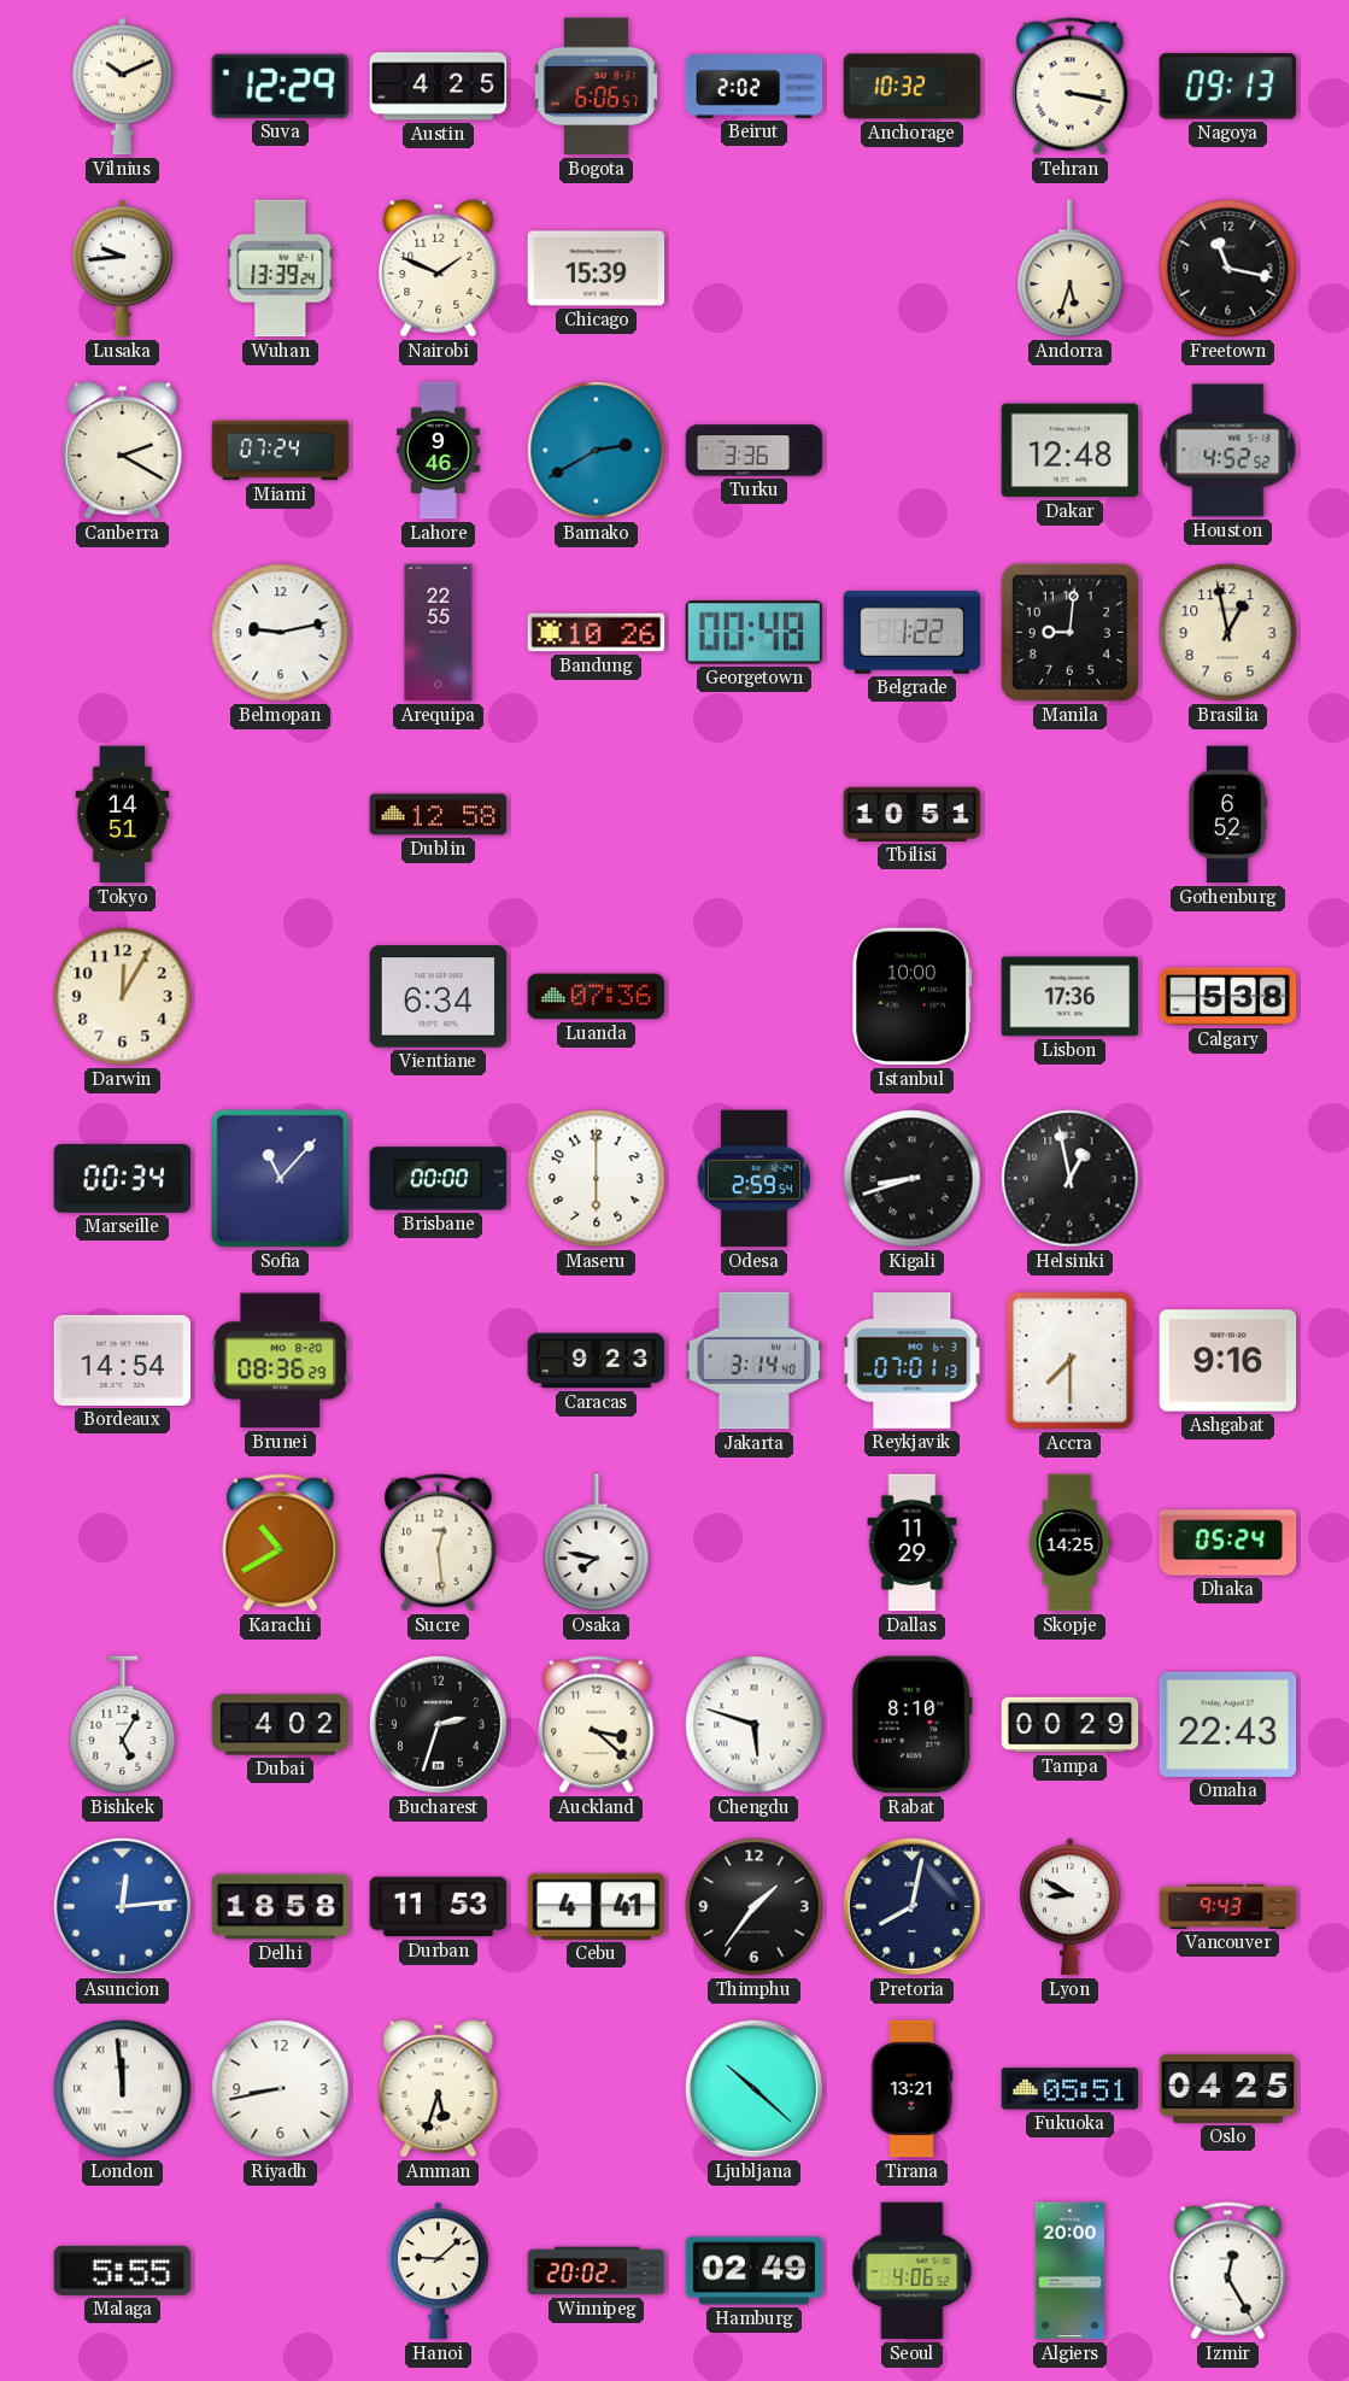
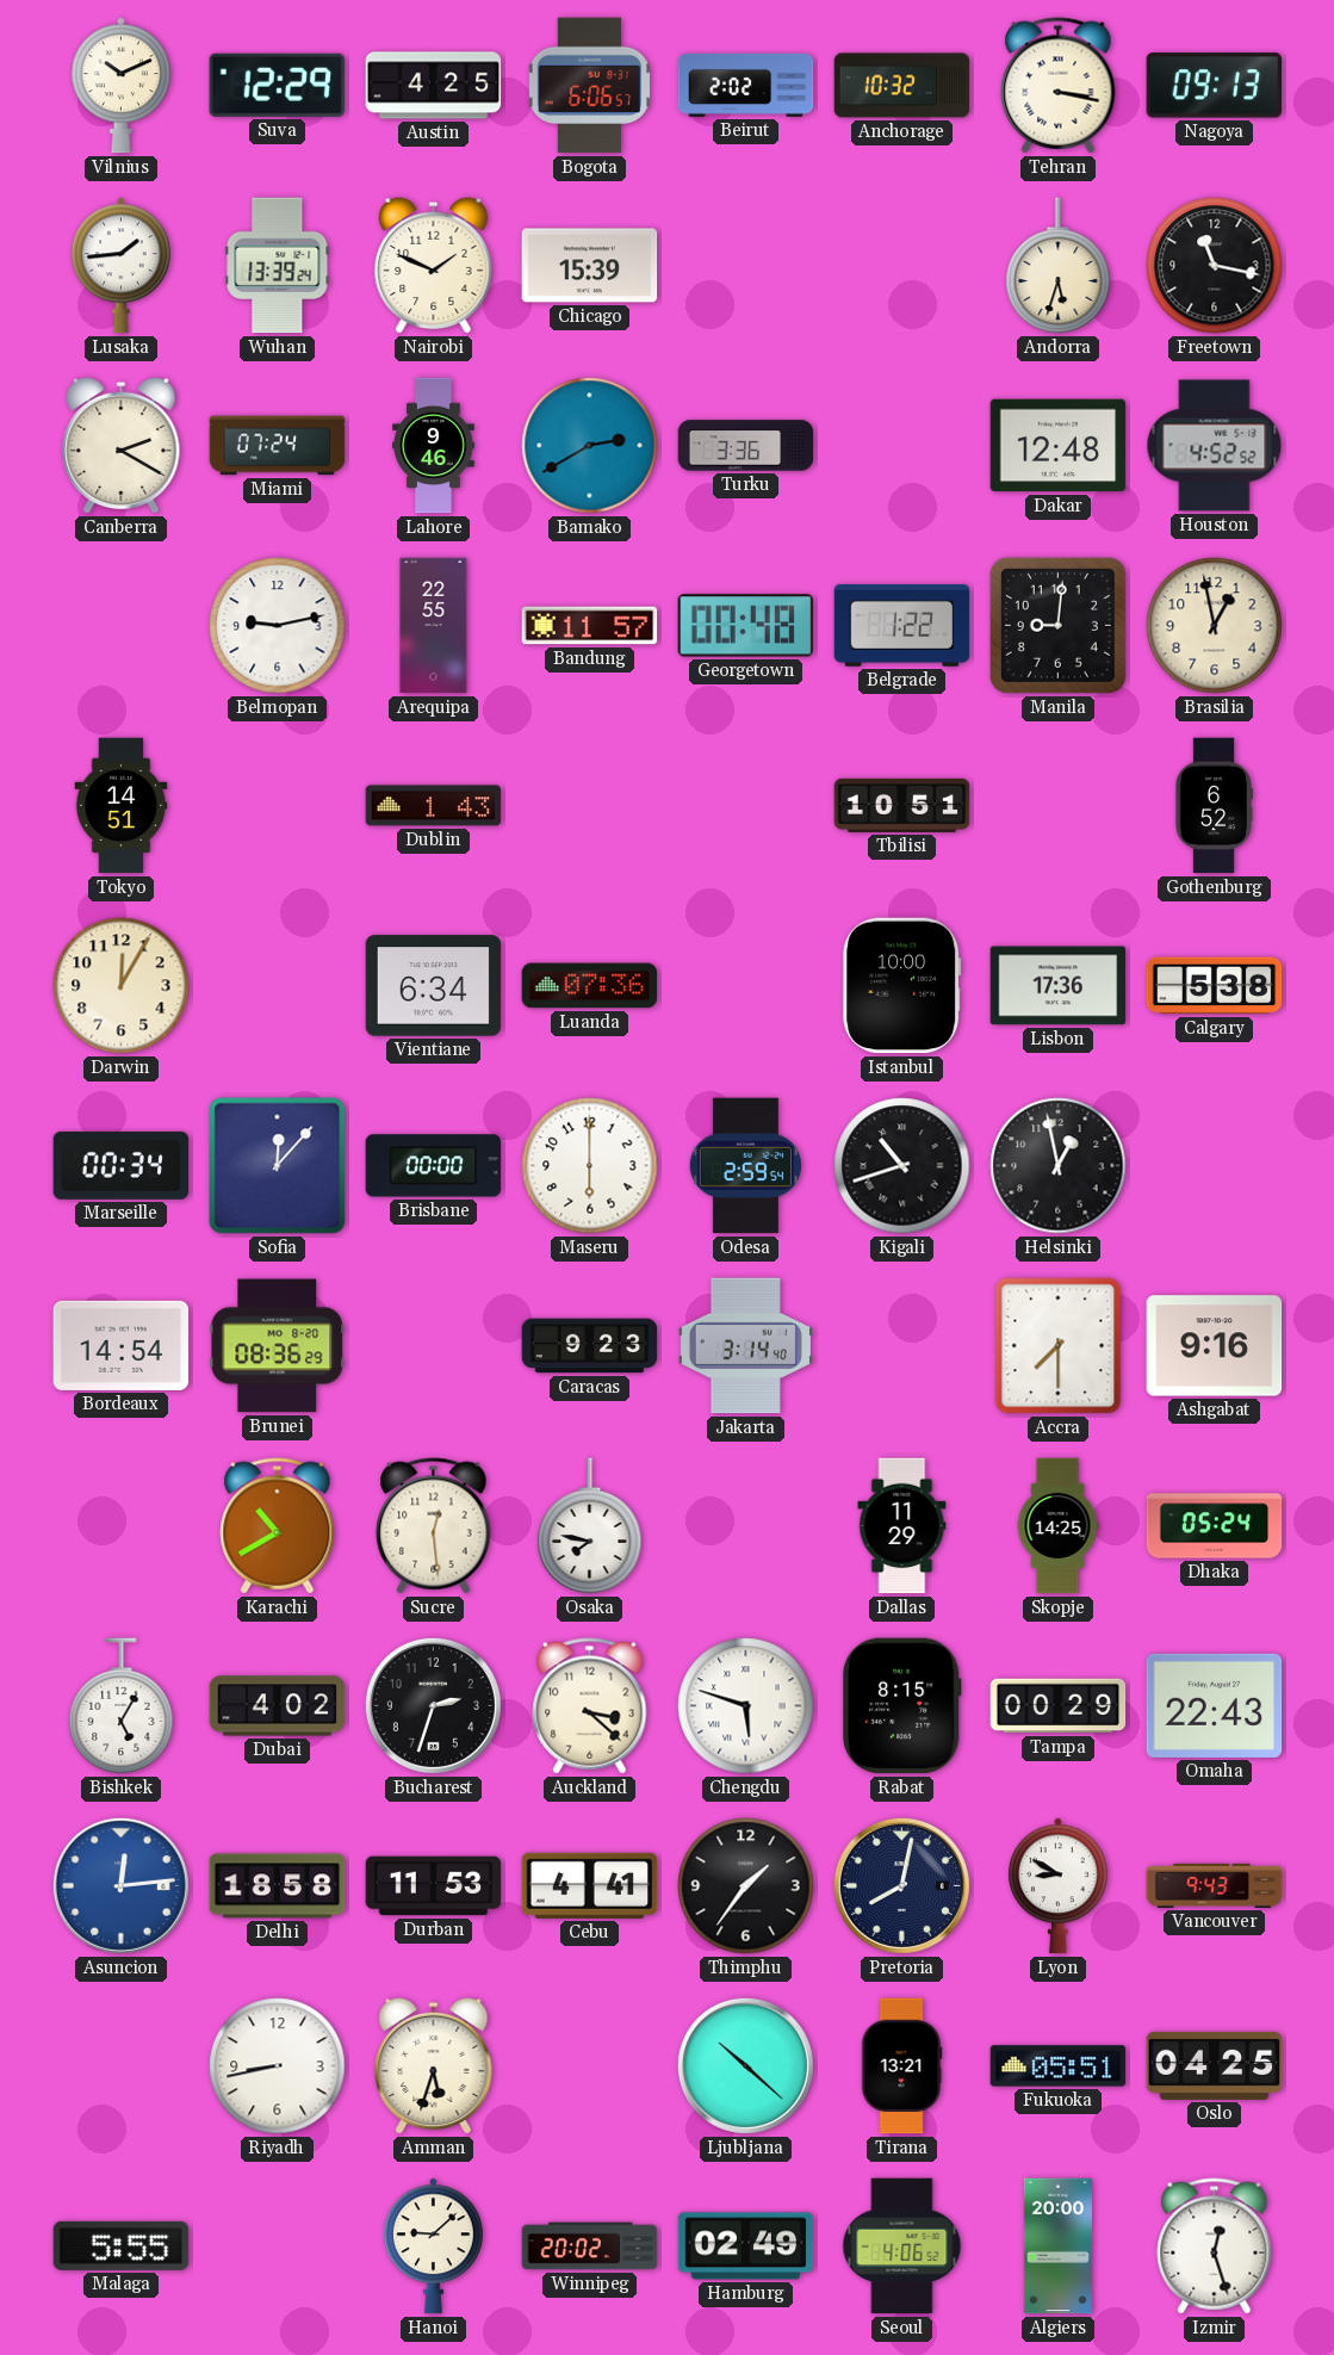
Lusaka: 9:44 -> 1:44 (122, 266)
Bandung: 10:26 -> 11:57 (590, 626)
Dublin: 12:58 -> 1:43 (434, 806)
Sofia: 11:07 -> 12:07 (278, 1166)
Kigali: 8:42 -> 10:42 (902, 1166)
Reykjavik: 07:01 -> none (913, 1360)
Rabat: 8:10 -> 8:15 (902, 1706)
London: 11:59 -> none (123, 2089)
Izmir: 12:25 -> 12:27 (1215, 2246)
